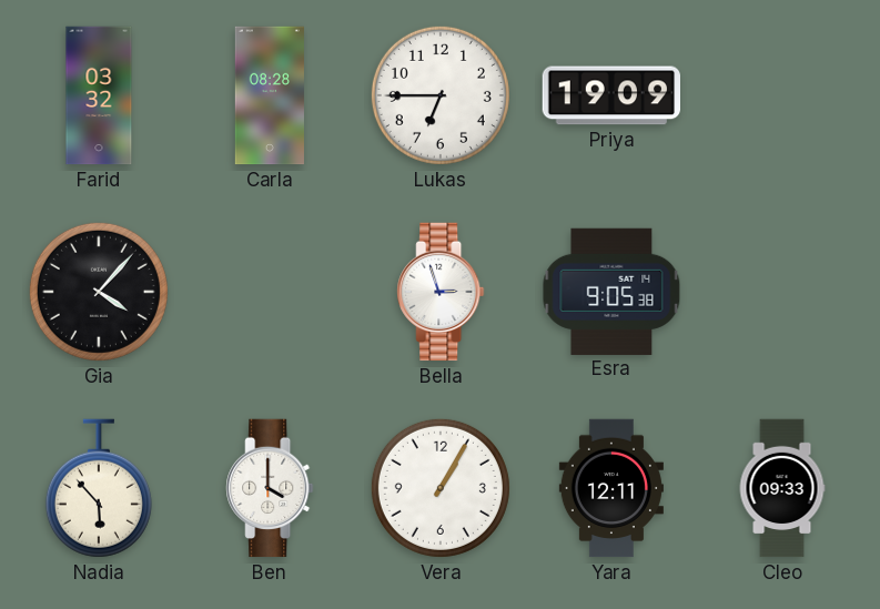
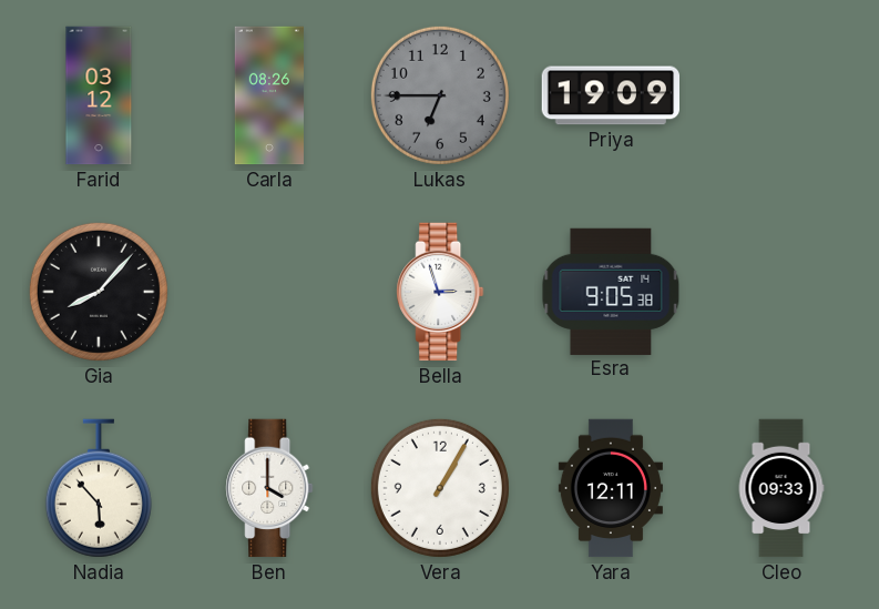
Farid: 03:32 -> 03:12 (99, 95)
Carla: 08:28 -> 08:26 (269, 95)
Lukas dial: white -> grey (440, 95)
Gia: 4:07 -> 8:07 (99, 292)
